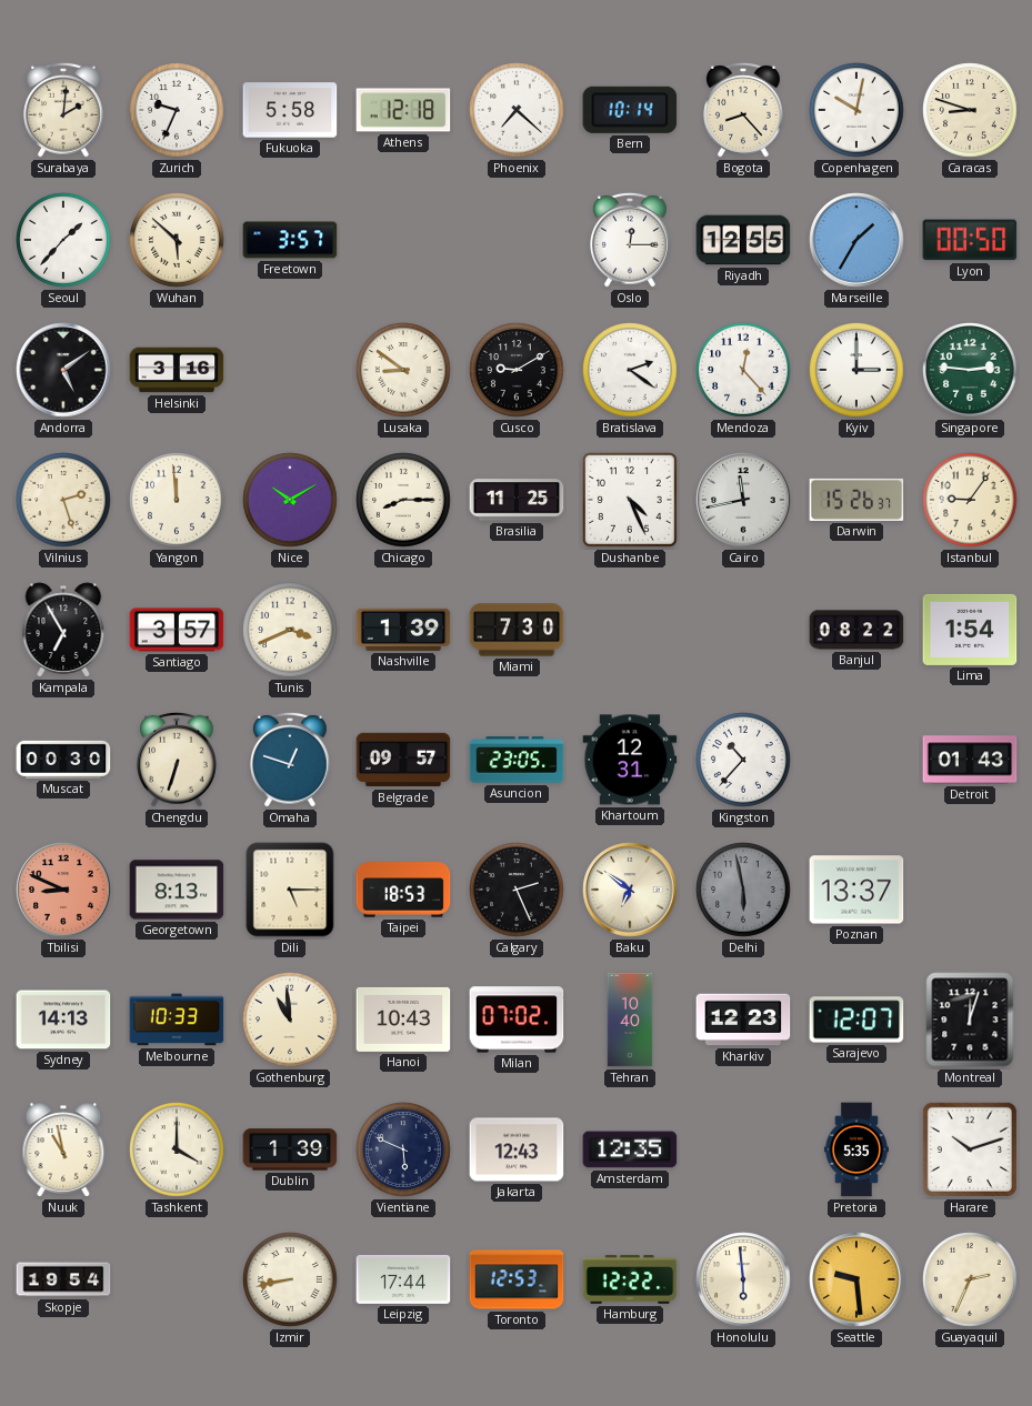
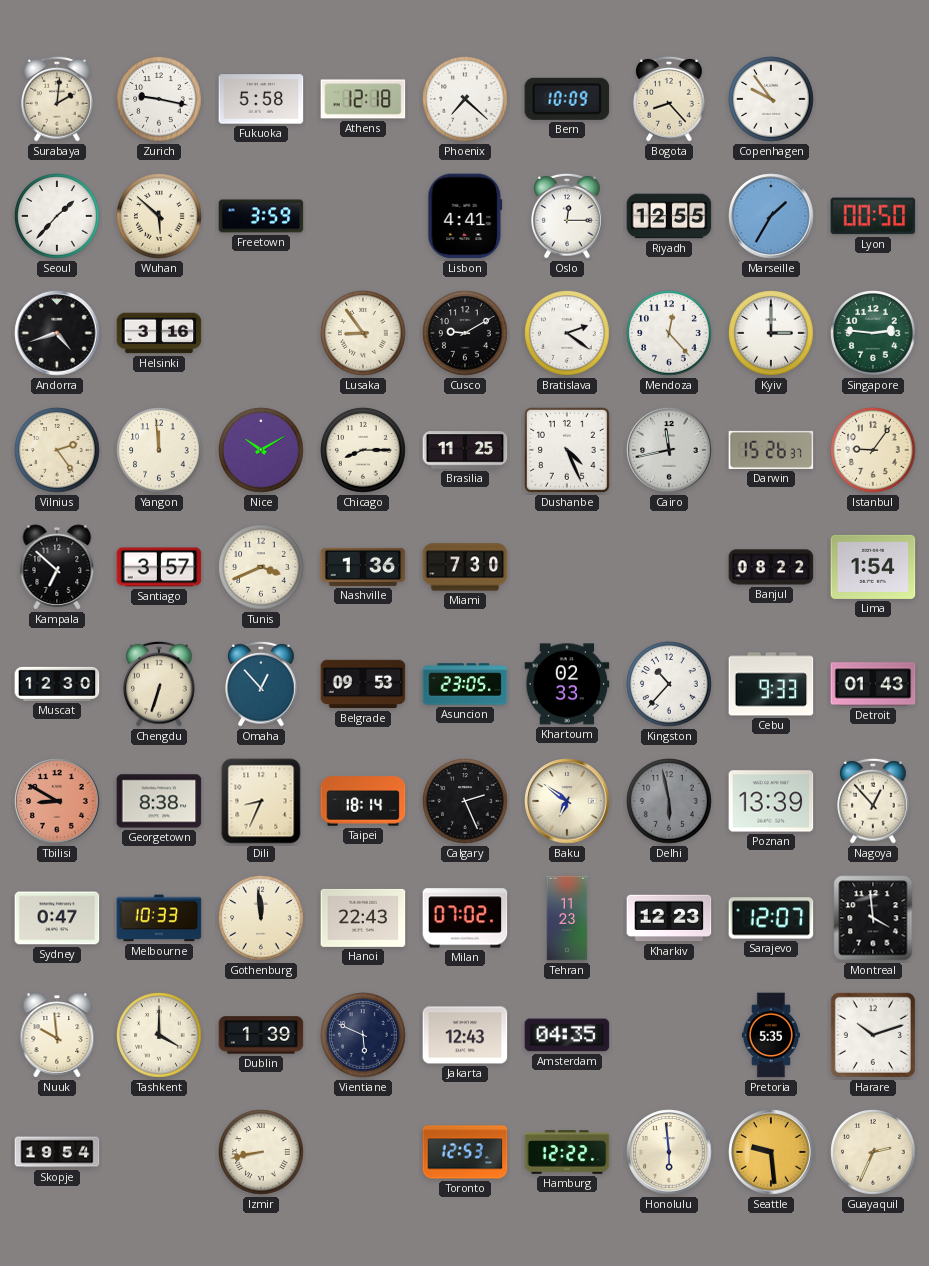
Zurich: 9:34 -> 9:17 (159, 99)
Bern: 10:14 -> 10:09 (567, 99)
Copenhagen: 10:02 -> 9:54 (771, 99)
Caracas: 8:48 -> none (970, 110)
Freetown: 3:57 -> 3:59 (261, 216)
Lisbon: none -> 4:41 (465, 216)
Andorra: 5:09 -> 4:42 (57, 333)
Lusaka: 8:51 -> 8:54 (363, 333)
Vilnius: 2:27 -> 2:24 (57, 450)
Kampala: 6:55 -> 6:52 (57, 567)
Nashville: 1:39 -> 1:36 (363, 567)
Muscat: 00:30 -> 12:30 (57, 684)
Omaha: 12:48 -> 12:53 (261, 684)
Belgrade: 09:57 -> 09:53 (363, 684)
Khartoum: 12:31 -> 02:33 (567, 684)
Cebu: none -> 9:33 (771, 684)
Tbilisi: 8:49 -> 8:50 (57, 801)
Georgetown: 8:13 -> 8:38 (159, 801)
Dili: 5:15 -> 8:34 (261, 801)
Taipei: 18:53 -> 18:14 (363, 801)
Poznan: 13:37 -> 13:39 (771, 801)
Nagoya: none -> 12:53 (873, 801)
Sydney: 14:13 -> 0:47 (57, 918)
Gothenburg: 10:59 -> 11:59 (261, 918)
Hanoi: 10:43 -> 22:43 (363, 918)
Tehran: 10:40 -> 11:23 (567, 918)
Montreal: 12:03 -> 3:59 (873, 918)
Nuuk: 10:58 -> 9:59 (57, 1035)
Amsterdam: 12:35 -> 04:35 (567, 1035)
Leipzig: 17:44 -> none (403, 1279)
